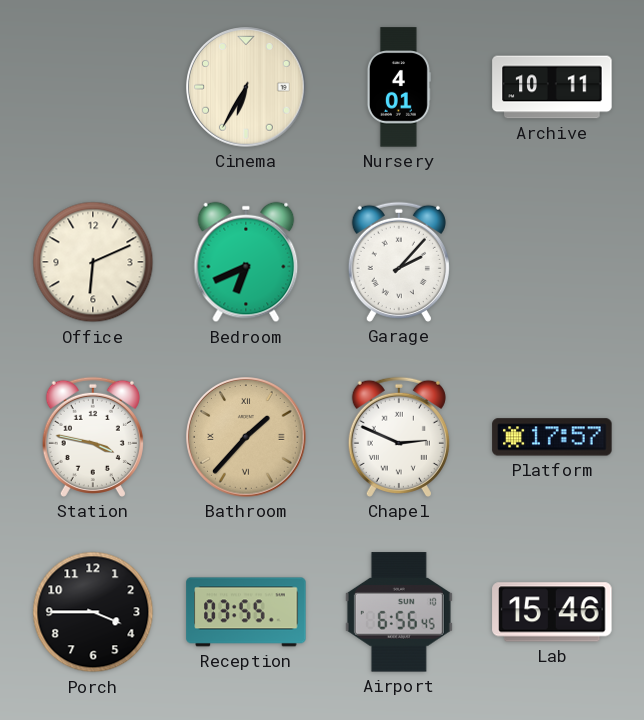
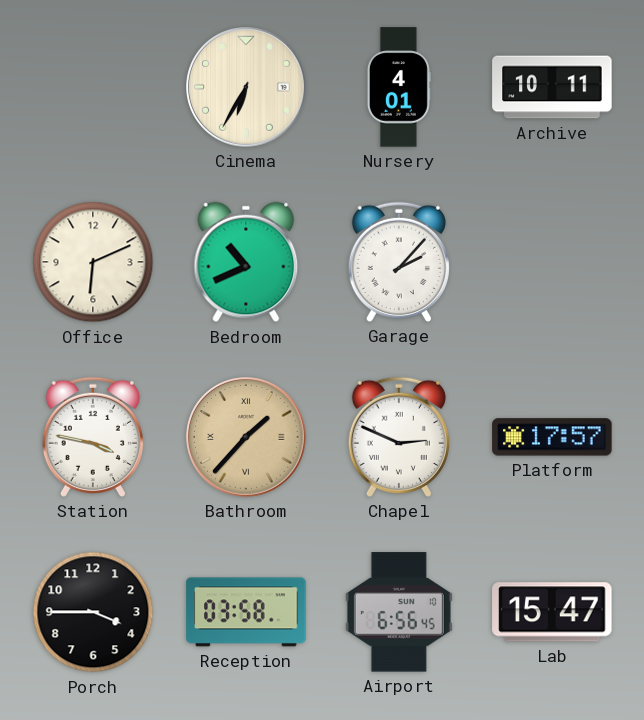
Bedroom: 6:41 -> 10:41 (246, 262)
Reception: 03:55 -> 03:58 (246, 612)
Lab: 15:46 -> 15:47 (552, 612)
